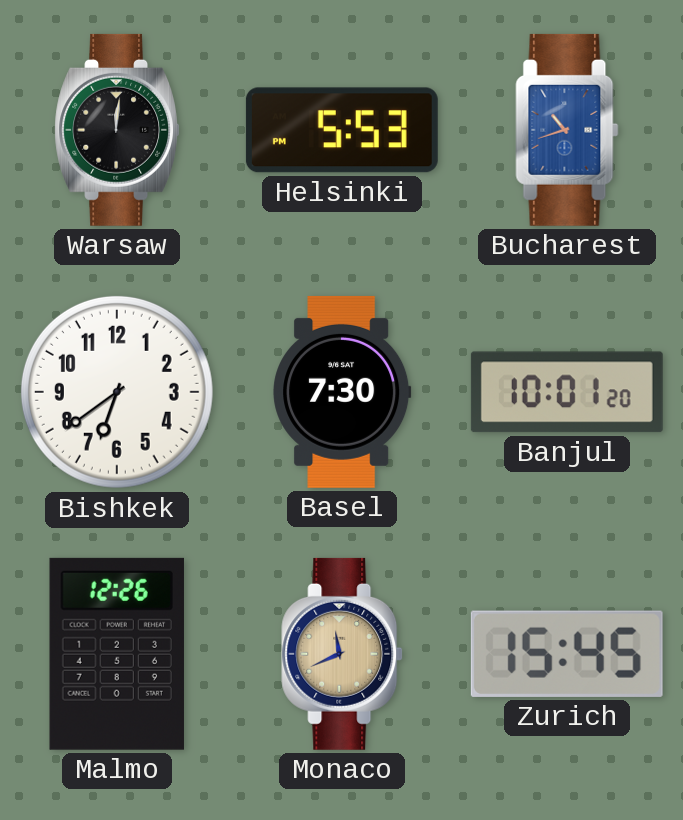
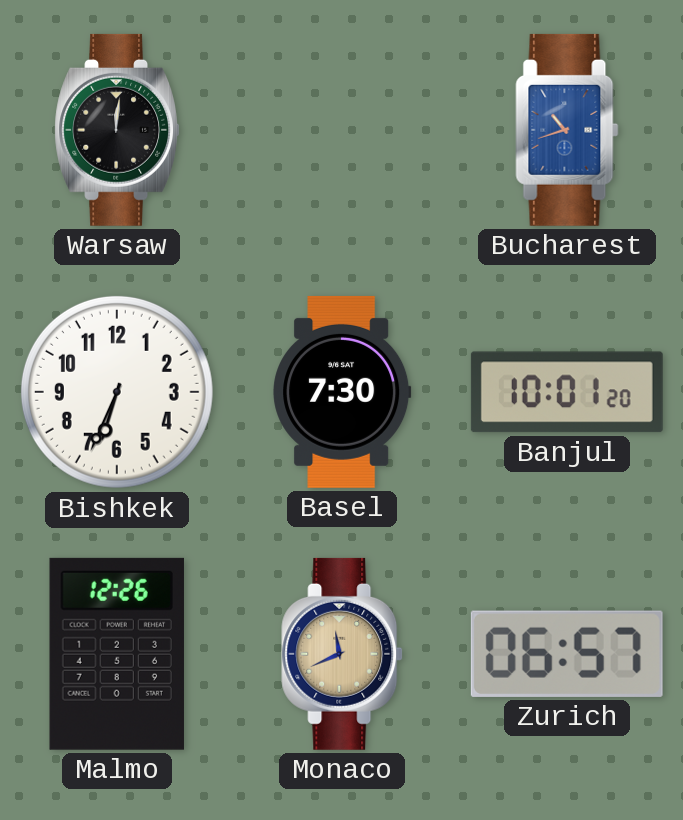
Helsinki: 5:53 -> none (342, 130)
Bishkek: 6:39 -> 6:34 (117, 392)
Zurich: 15:45 -> 06:57 (567, 654)
